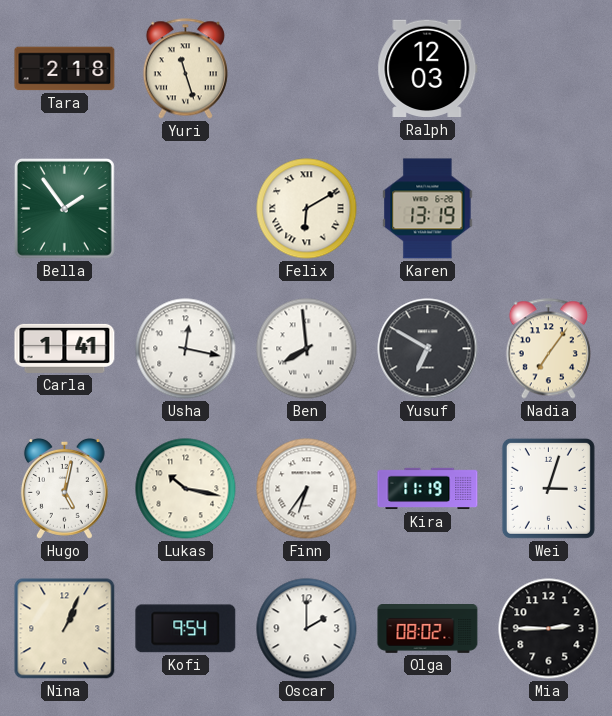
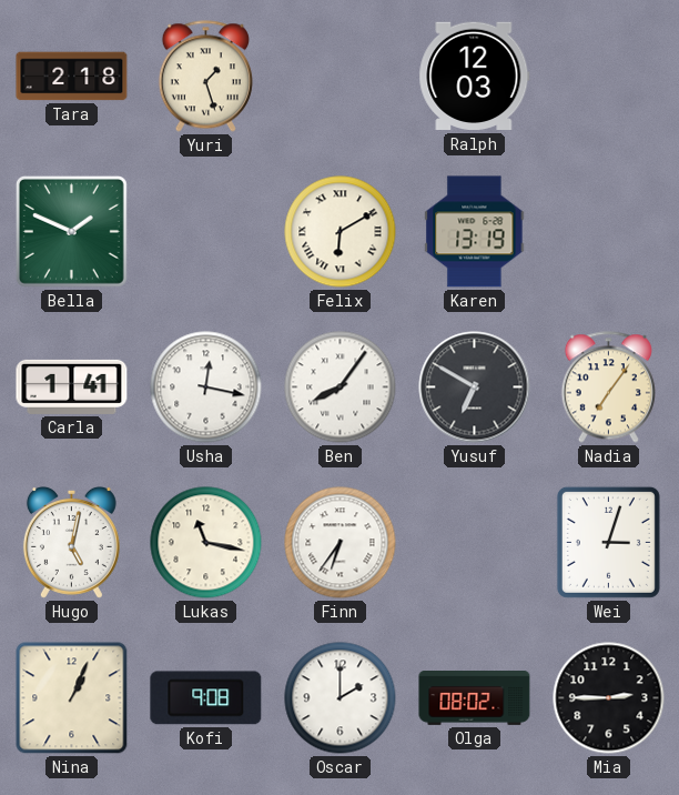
Yuri: 11:27 -> 1:27 (205, 77)
Bella: 1:54 -> 1:49 (71, 231)
Ben: 7:59 -> 8:06 (341, 388)
Lukas: 10:17 -> 11:17 (206, 543)
Kira: 11:19 -> none (428, 489)
Kofi: 9:54 -> 9:08 (206, 698)
